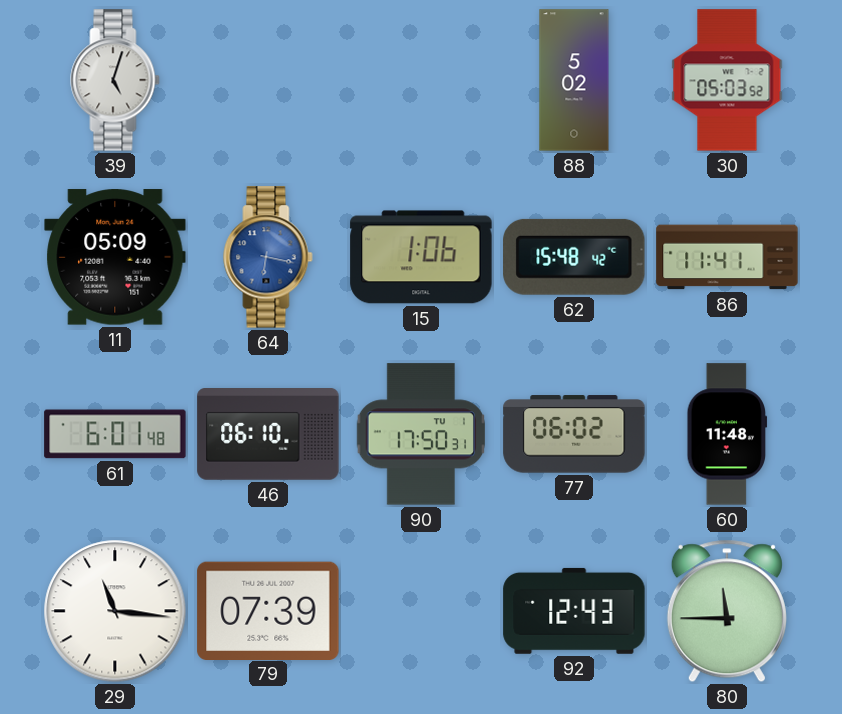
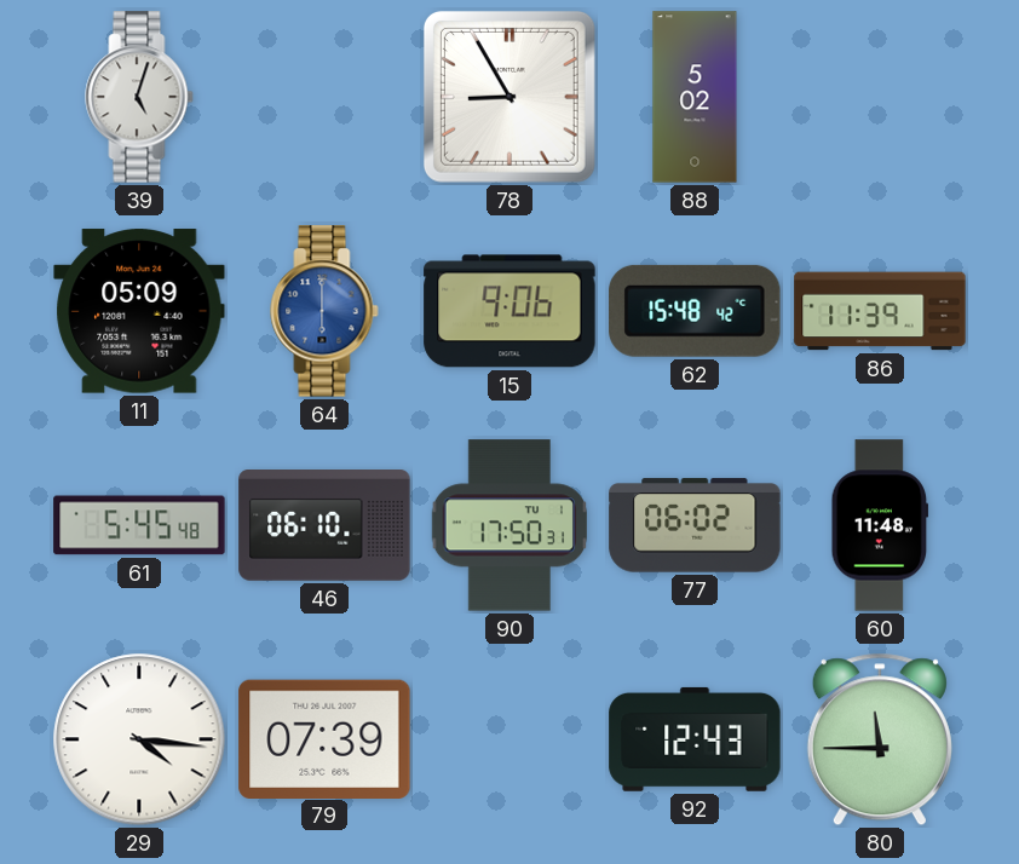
78: none -> 8:55 (509, 97)
30: 05:03 -> none (727, 80)
64: 6:17 -> 6:00 (324, 311)
15: 1:06 -> 9:06 (509, 311)
86: 11:41 -> 11:39 (880, 311)
61: 6:01 -> 5:45 (139, 525)
29: 11:16 -> 4:16 (139, 739)
